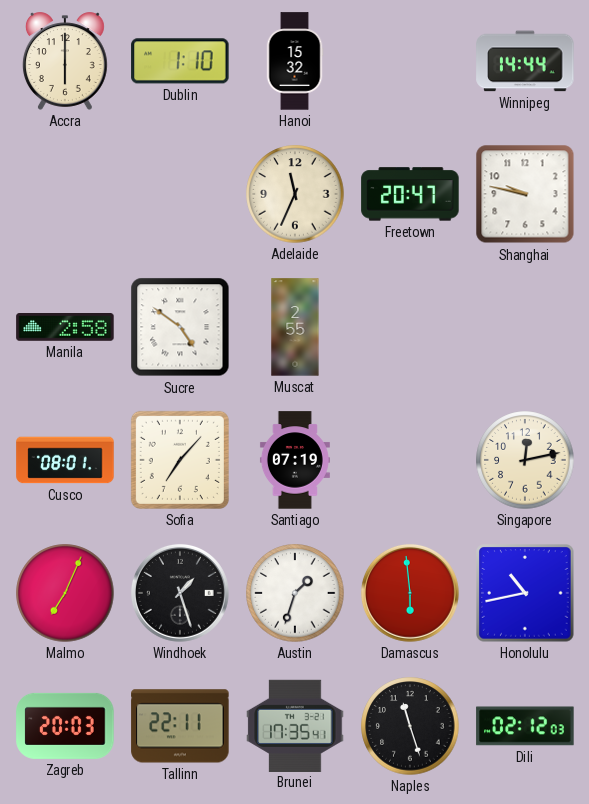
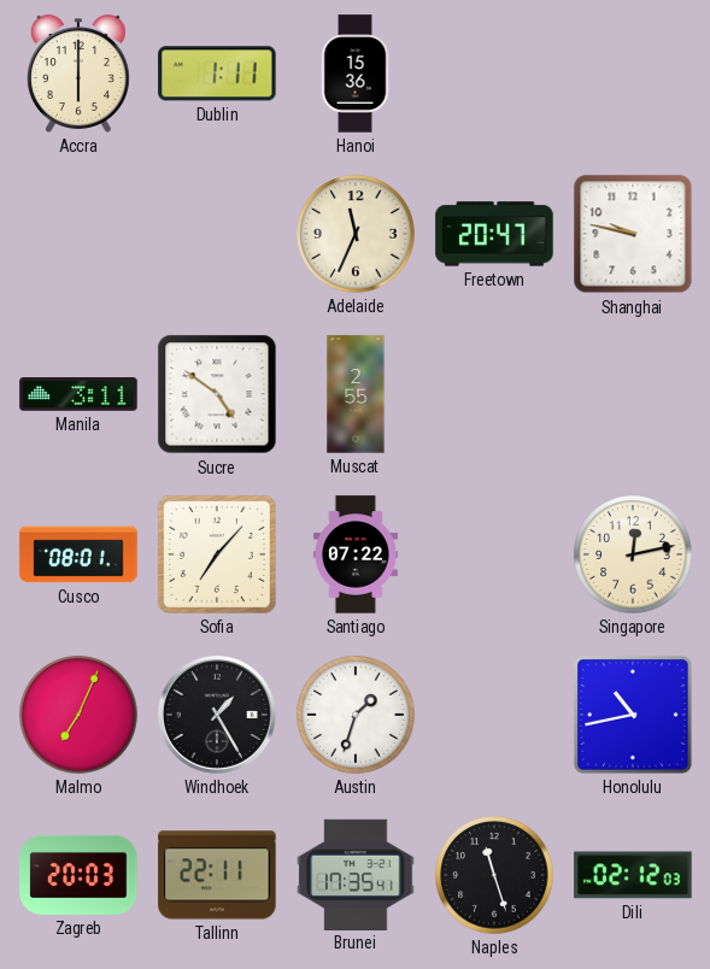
Dublin: 1:10 -> 1:11 (217, 74)
Hanoi: 15:32 -> 15:36 (356, 74)
Winnipeg: 14:44 -> none (525, 61)
Manila: 2:58 -> 3:11 (78, 395)
Santiago: 07:19 -> 07:22 (356, 554)
Windhoek: 1:27 -> 1:25 (217, 715)
Damascus: 5:59 -> none (410, 593)
